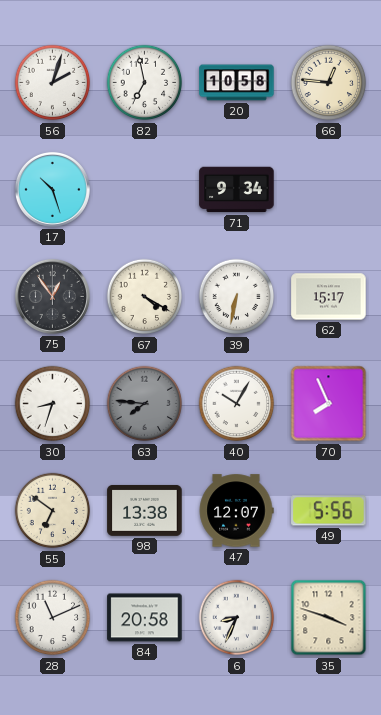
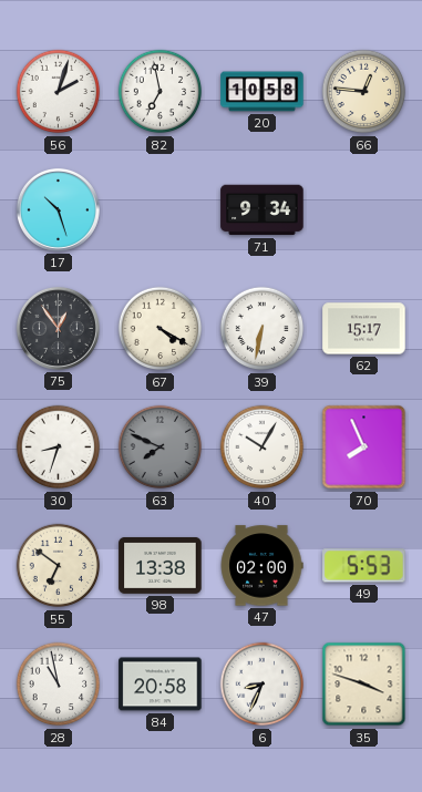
63: 7:46 -> 7:49 (161, 448)
47: 12:07 -> 02:00 (261, 566)
49: 5:56 -> 5:53 (364, 566)
28: 11:11 -> 10:58 (59, 685)
